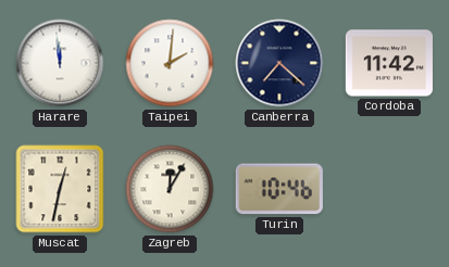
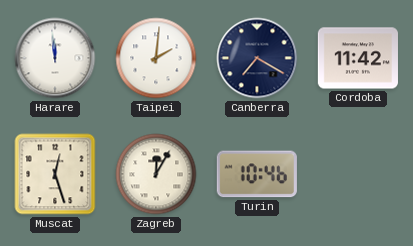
Canberra: 7:22 -> 7:20 (257, 58)
Muscat: 12:32 -> 12:27 (55, 174)
